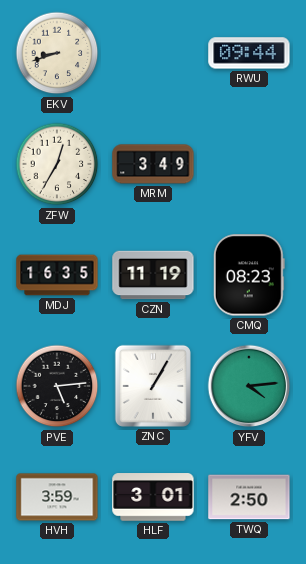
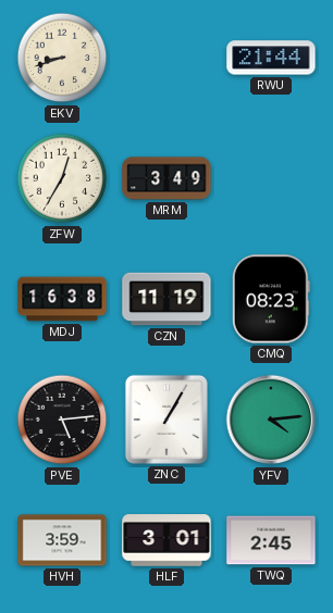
RWU: 09:44 -> 21:44 (271, 58)
MDJ: 16:35 -> 16:38 (62, 299)
TWQ: 2:50 -> 2:45 (271, 540)
